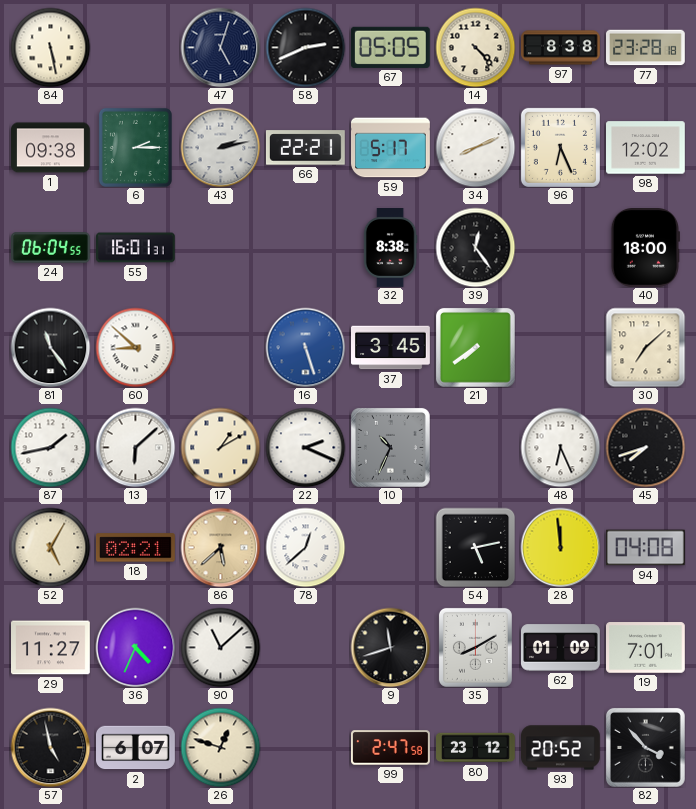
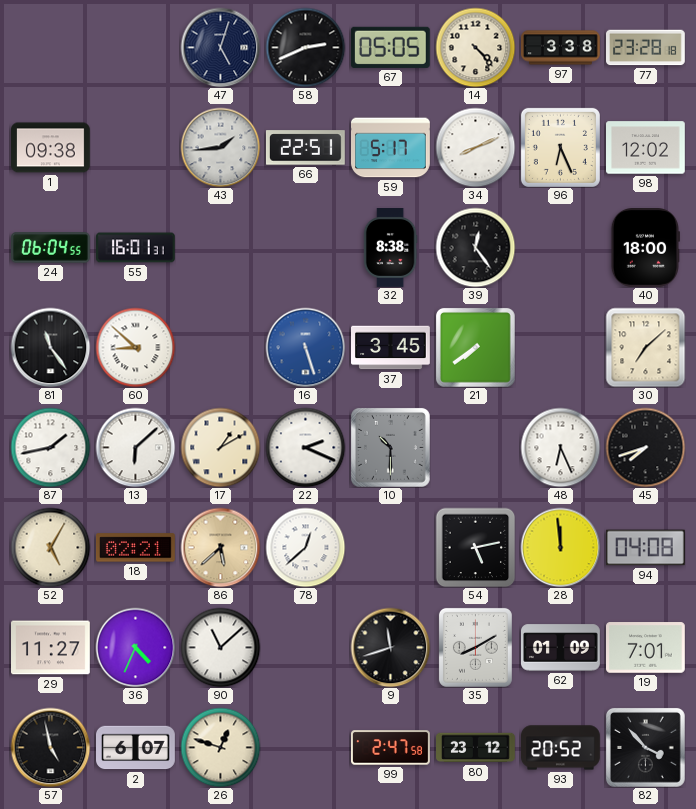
84: 5:28 -> none (50, 47)
97: 8:38 -> 3:38 (561, 48)
6: 2:15 -> none (135, 147)
43: 2:13 -> 1:44 (220, 147)
66: 22:21 -> 22:51 (305, 148)
10: 10:34 -> 10:30 (391, 448)
